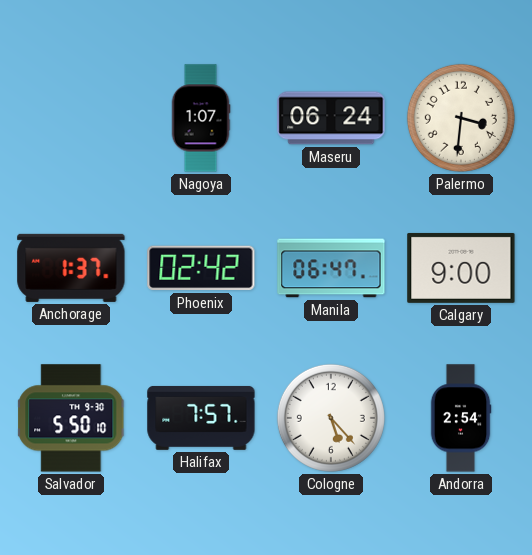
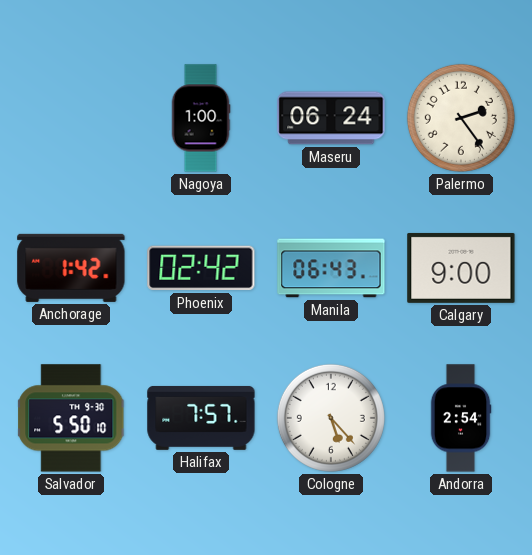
Nagoya: 1:07 -> 1:00 (201, 118)
Palermo: 3:31 -> 2:24 (461, 118)
Anchorage: 1:37 -> 1:42 (71, 268)
Manila: 06:47 -> 06:43 (331, 268)
